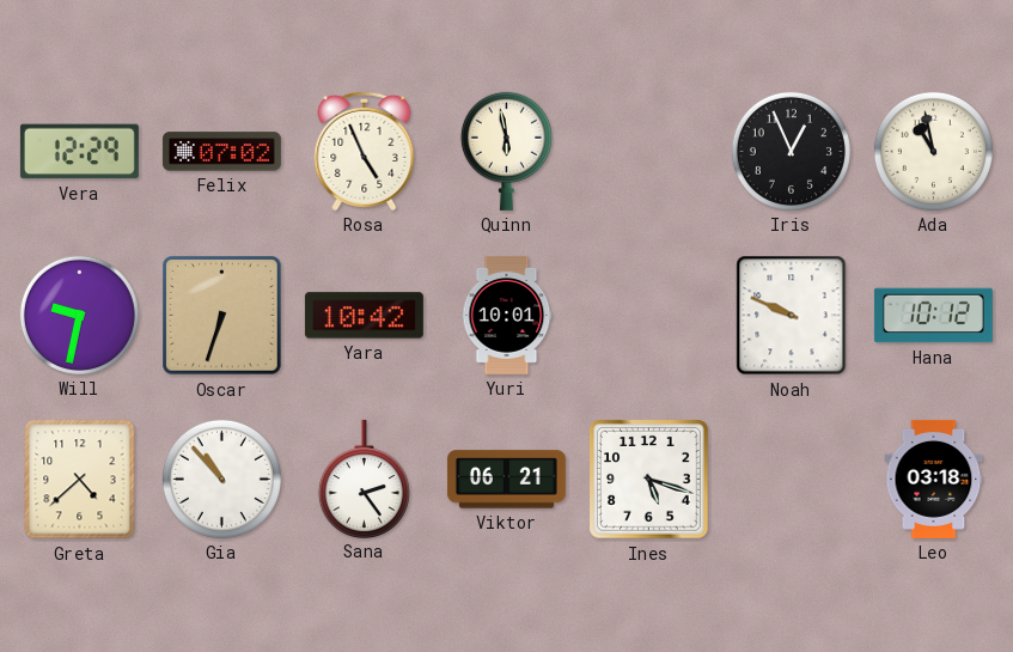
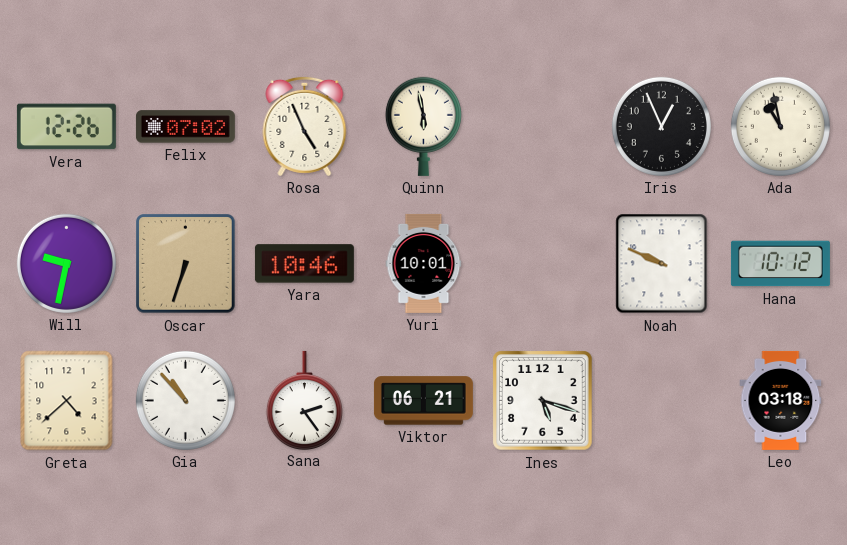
Vera: 12:29 -> 12:26 (66, 127)
Yara: 10:42 -> 10:46 (304, 264)
